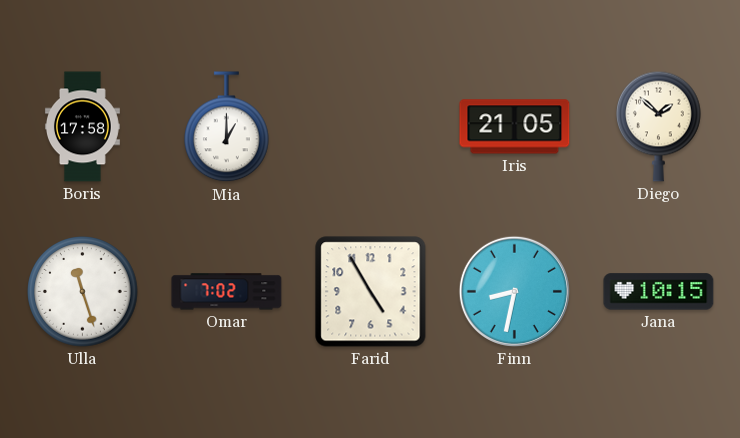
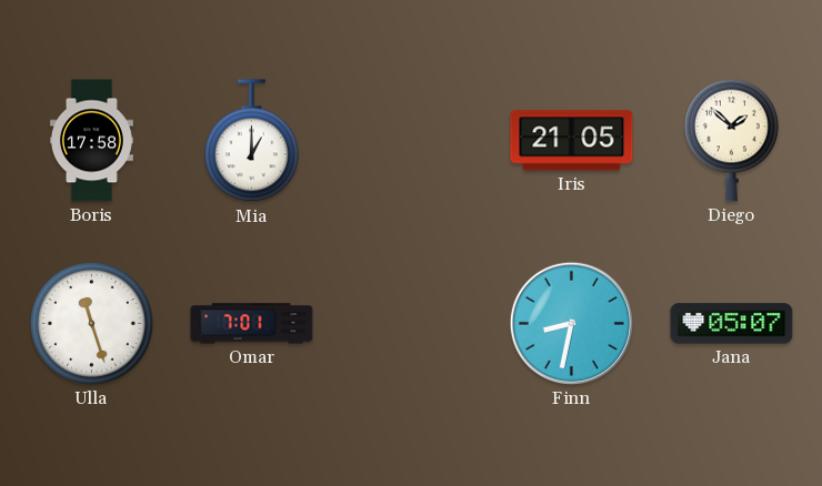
Omar: 7:02 -> 7:01 (252, 324)
Farid: 4:55 -> none (371, 292)
Jana: 10:15 -> 05:07 (732, 324)
